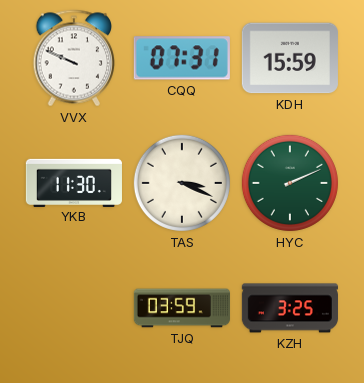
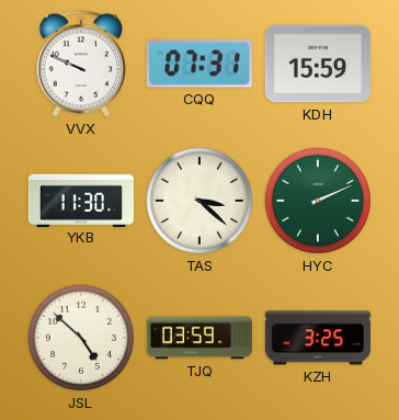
TAS: 3:19 -> 3:22 (200, 201)
JSL: none -> 4:52 (81, 338)
